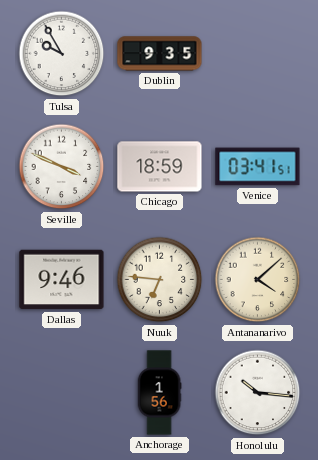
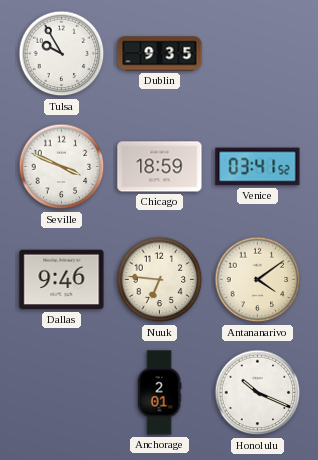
Venice: 03:41:51 -> 03:41:52 (258, 167)
Antananarivo: 4:08 -> 4:09 (258, 280)
Anchorage: 1:56 -> 2:01 (159, 393)
Honolulu: 10:16 -> 10:19 (258, 393)
